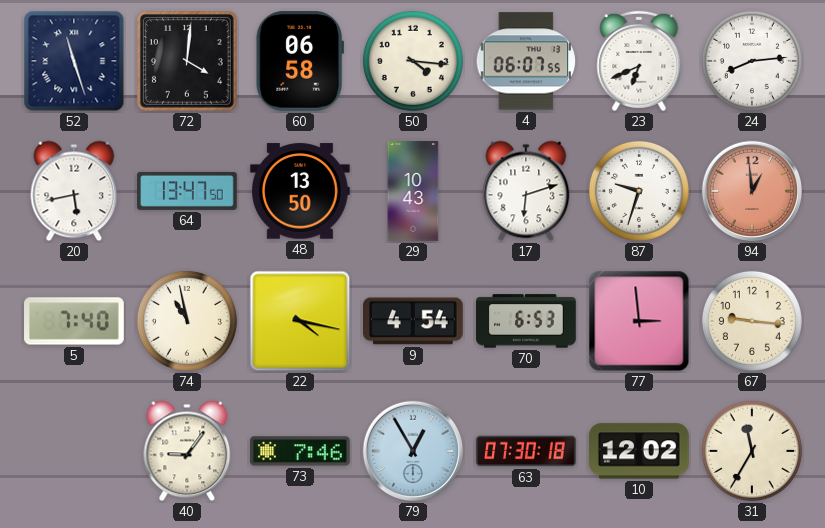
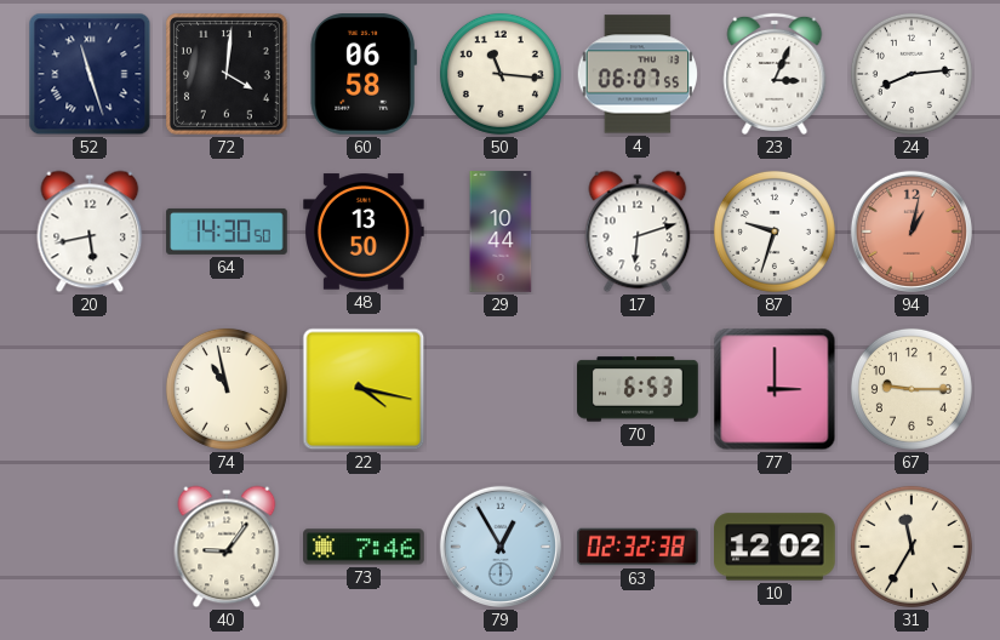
50: 4:16 -> 11:16 (501, 74)
23: 6:41 -> 3:04 (775, 74)
64: 13:47 -> 14:30 (227, 232)
29: 10:43 -> 10:44 (501, 232)
94: 12:59 -> 1:02 (912, 232)
5: 7:40 -> none (74, 321)
9: 4:54 -> none (414, 321)
77: 2:59 -> 3:00 (775, 389)
67: 9:16 -> 9:15 (912, 389)
63: 07:30 -> 02:32 (638, 547)
